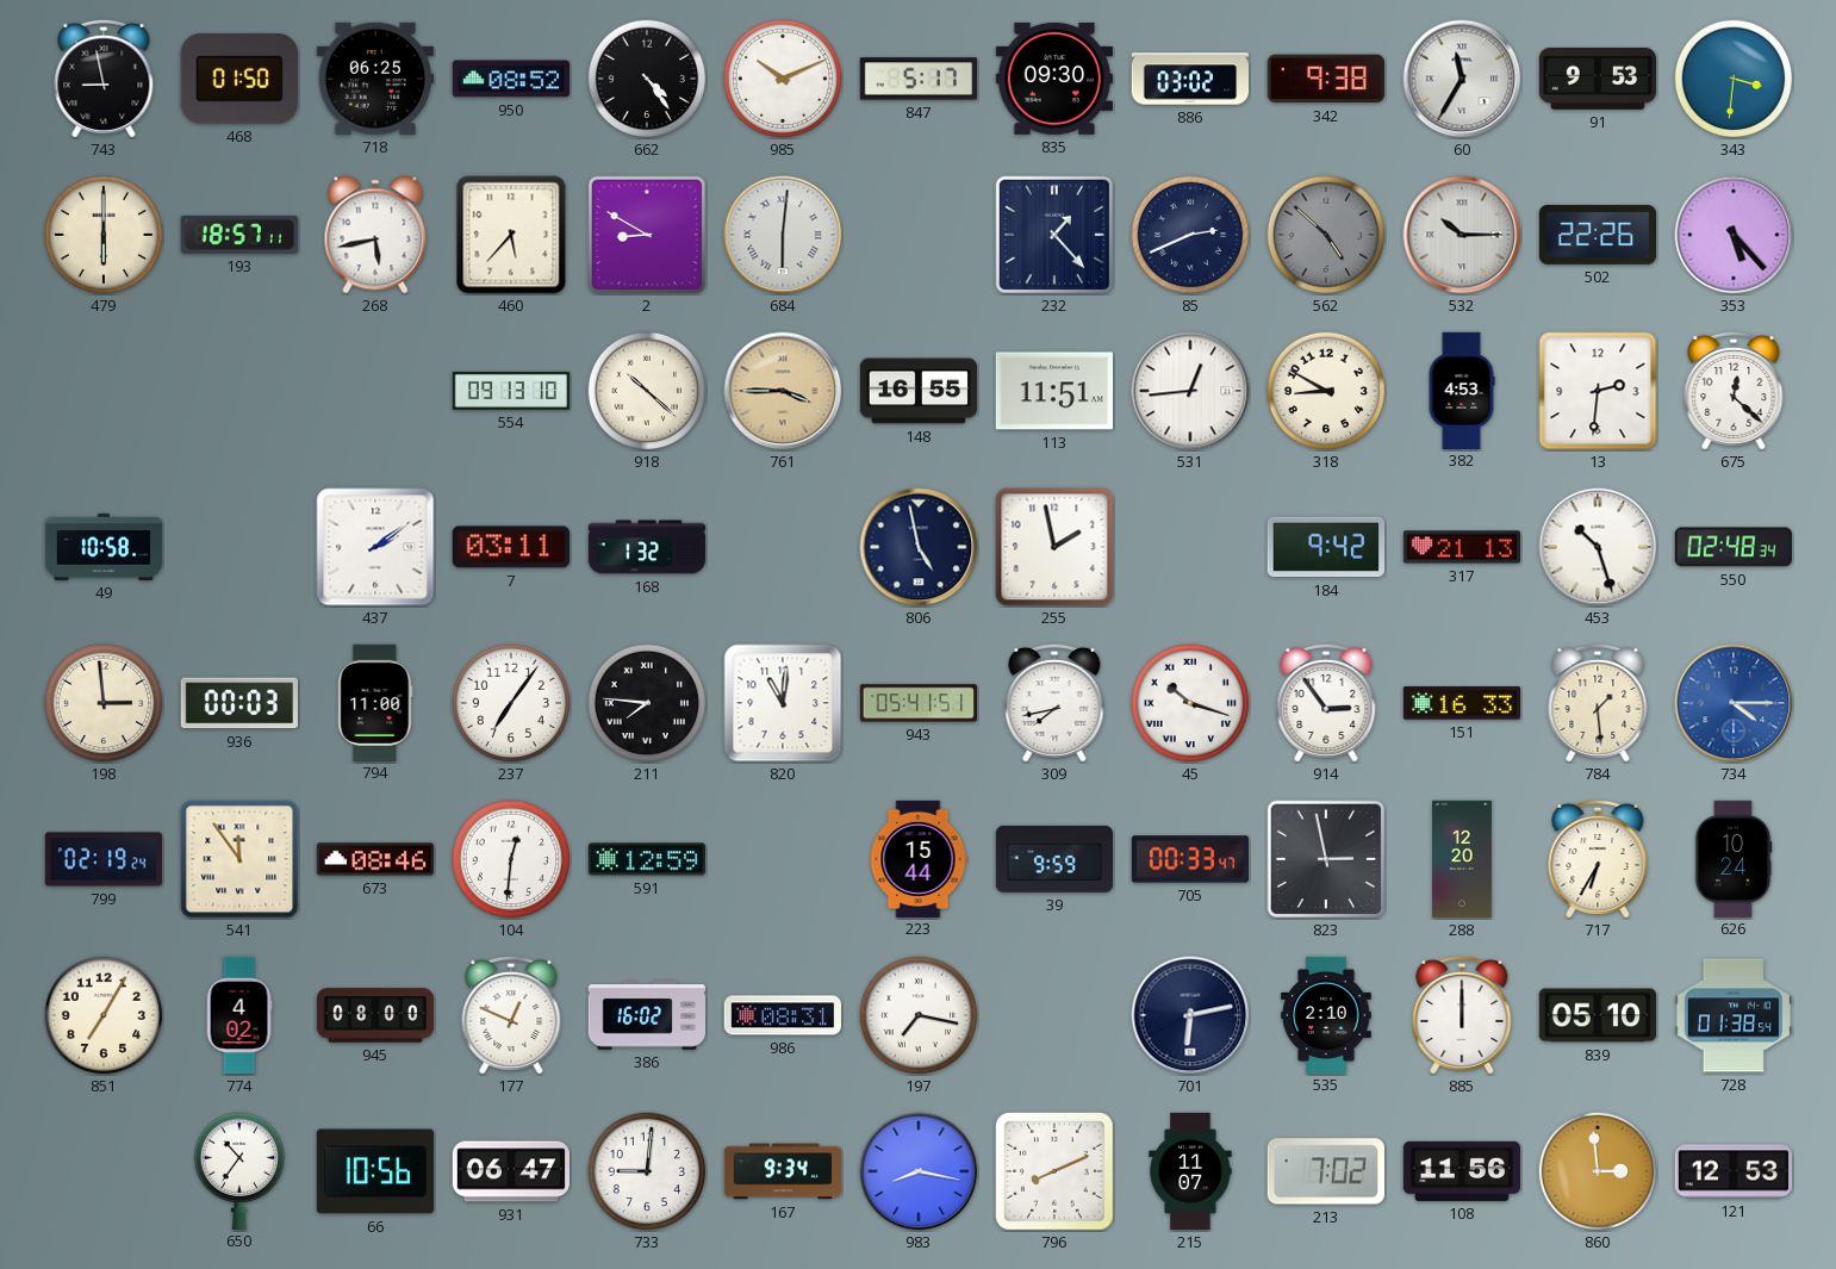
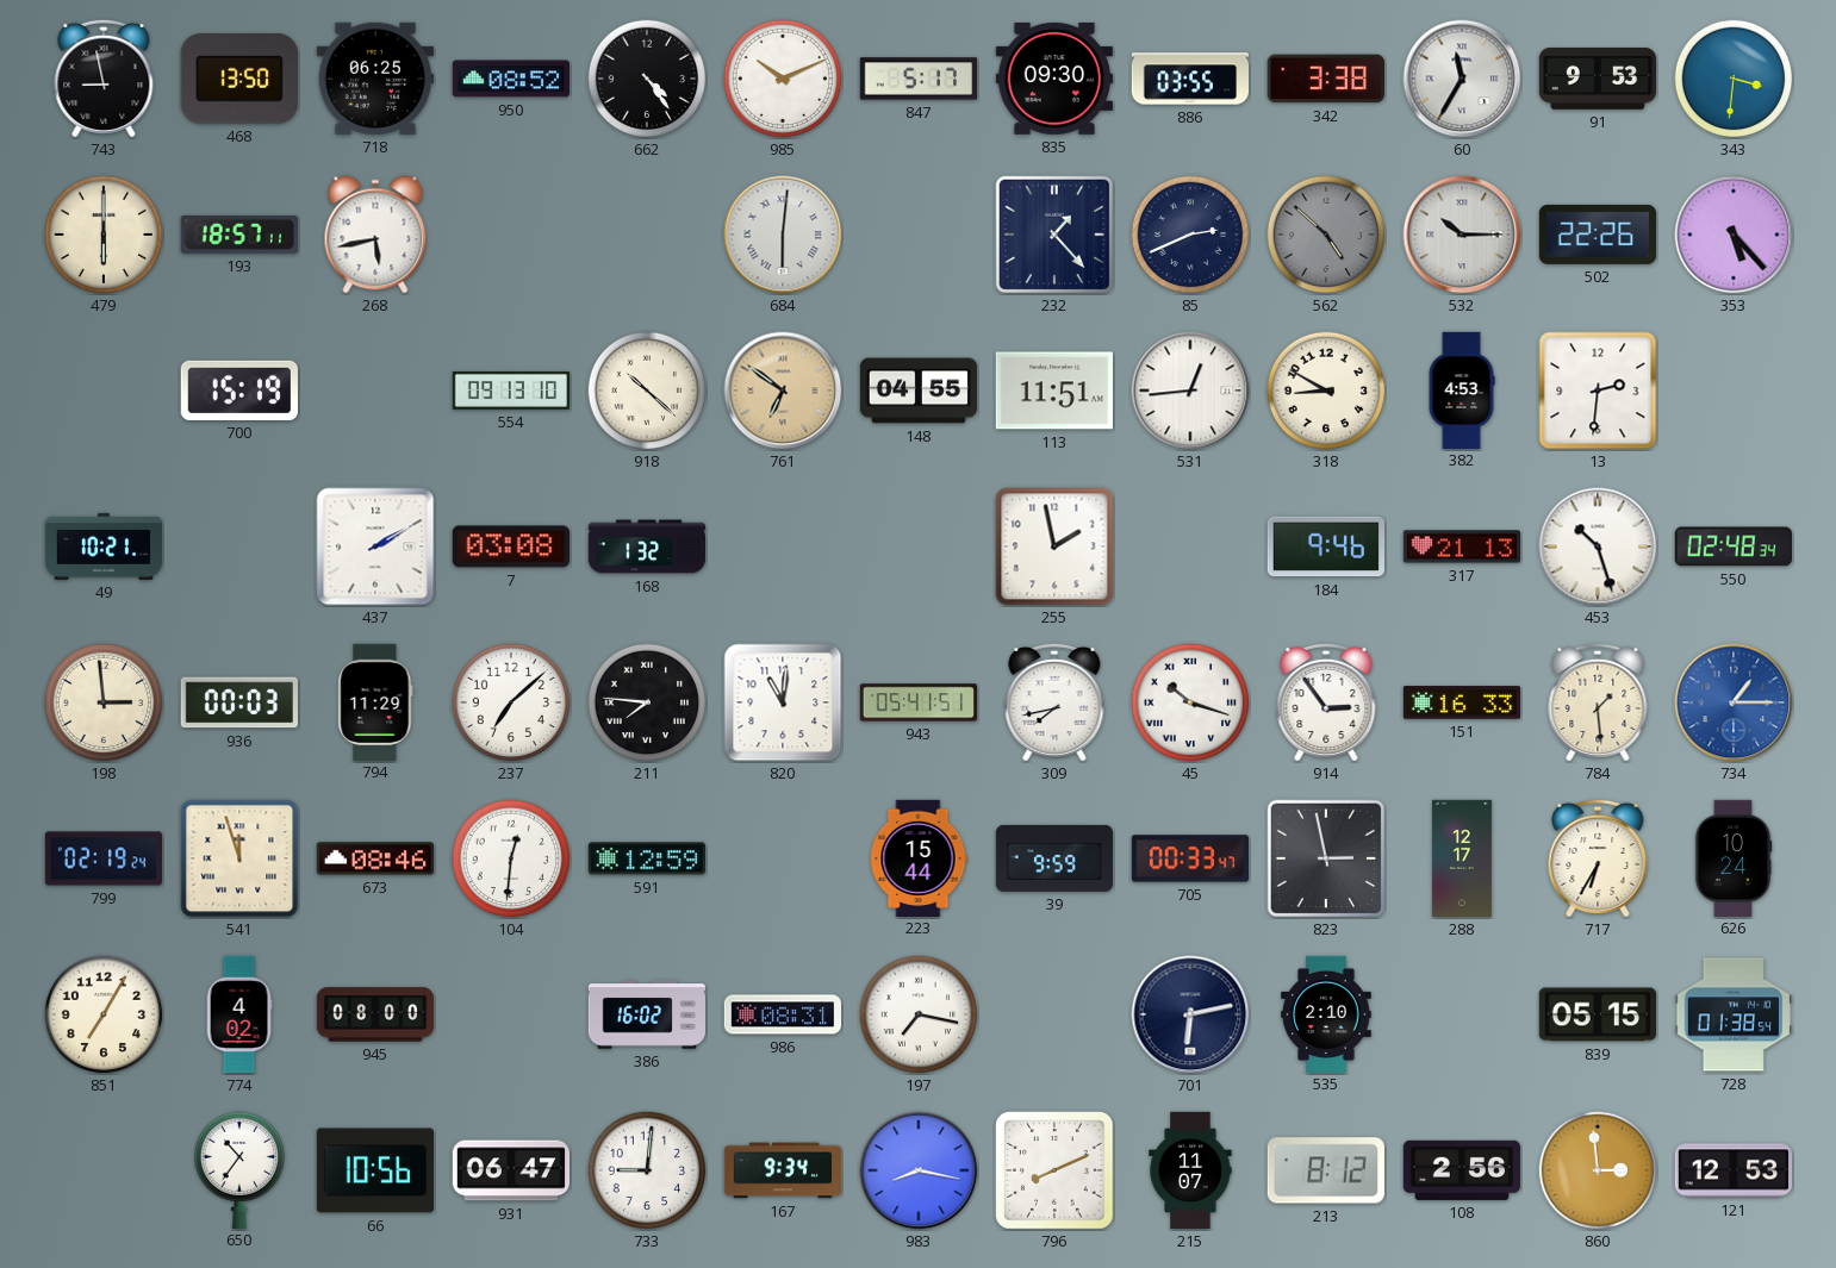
468: 01:50 -> 13:50 (239, 79)
886: 03:02 -> 03:55 (1189, 79)
342: 9:38 -> 3:38 (1326, 79)
460: 5:37 -> none (511, 235)
2: 8:50 -> none (647, 235)
700: none -> 15:19 (239, 391)
761: 3:45 -> 6:51 (783, 391)
148: 16:55 -> 04:55 (917, 391)
675: 12:22 -> none (1734, 391)
49: 10:58 -> 10:21 (102, 546)
437: 2:09 -> 2:10 (375, 546)
7: 03:11 -> 03:08 (511, 546)
806: 4:58 -> none (919, 547)
184: 9:42 -> 9:46 (1325, 546)
794: 11:00 -> 11:29 (375, 701)
237: 7:06 -> 7:08 (511, 702)
734: 4:15 -> 1:15 (1734, 702)
541: 11:54 -> 11:57 (239, 858)
288: 12:20 -> 12:17 (1462, 858)
177: 12:49 -> none (511, 1015)
885: 12:00 -> none (1462, 1015)
839: 05:10 -> 05:15 (1597, 1014)
213: 7:02 -> 8:12 (1326, 1170)
108: 11:56 -> 2:56 (1461, 1170)
